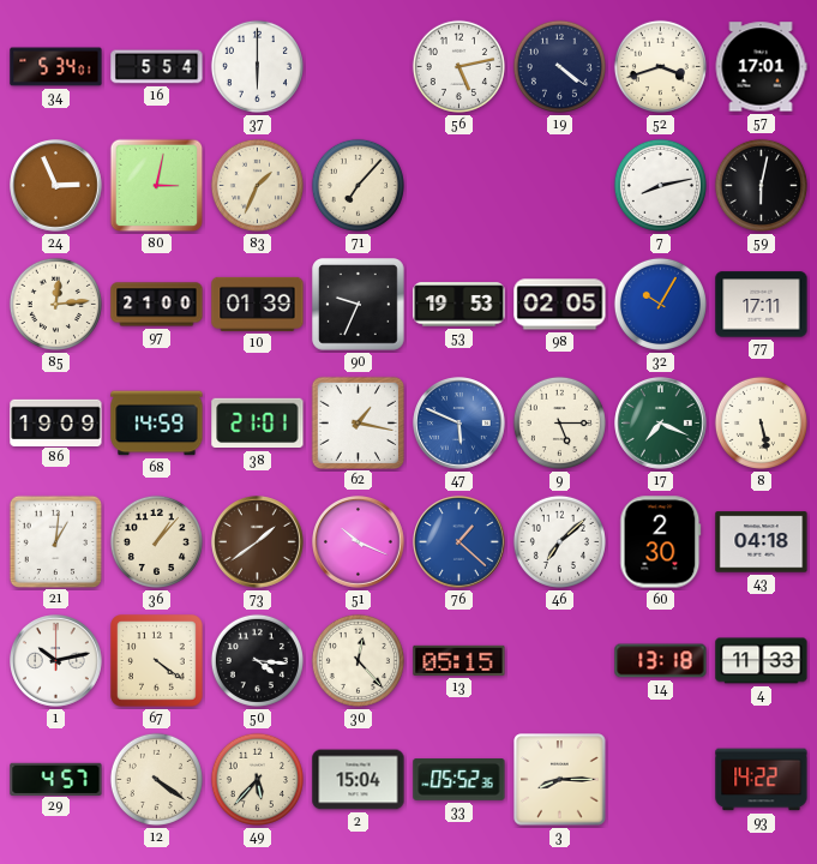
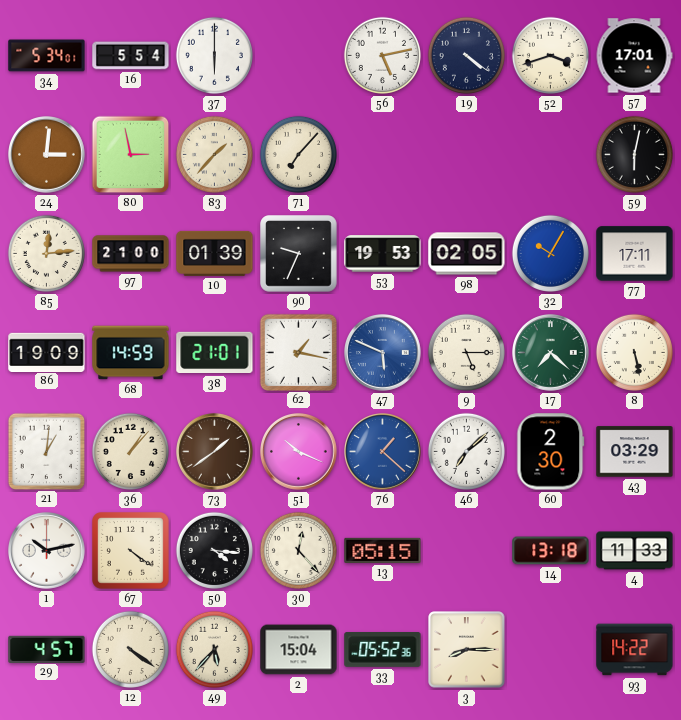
24: 2:56 -> 3:01 (47, 155)
80: 3:02 -> 2:58 (131, 155)
83: 1:34 -> 1:37 (214, 154)
7: 8:13 -> none (660, 185)
17: 7:19 -> 7:22 (551, 353)
43: 04:18 -> 03:29 (635, 452)
